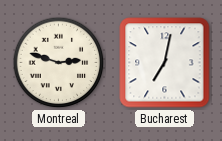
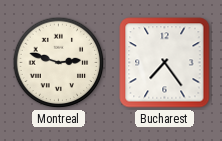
Bucharest: 7:02 -> 7:24 (165, 63)
